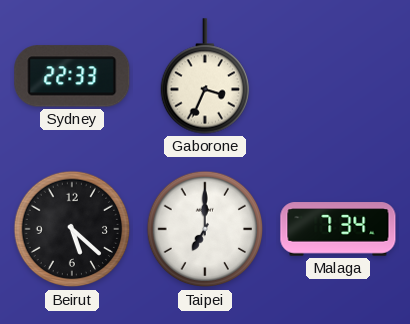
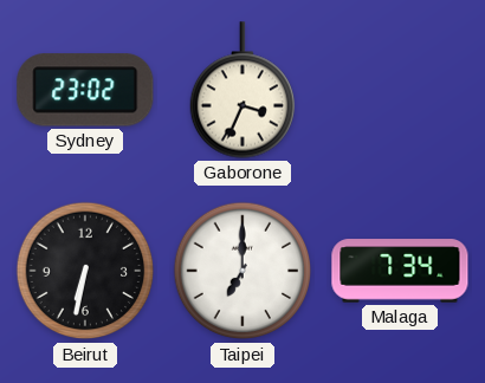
Sydney: 22:33 -> 23:02 (85, 90)
Beirut: 5:22 -> 6:32 (85, 271)
